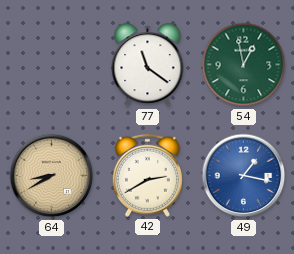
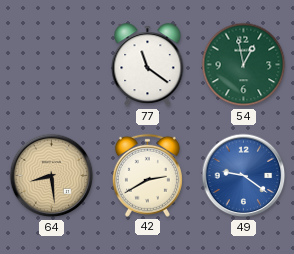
64: 8:40 -> 8:29 (52, 176)
49: 1:17 -> 9:21 (244, 176)
